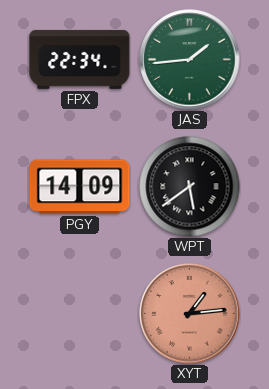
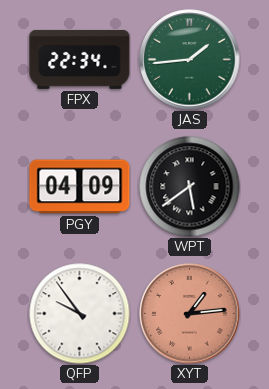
PGY: 14:09 -> 04:09 (80, 187)
QFP: none -> 9:54 (80, 314)
